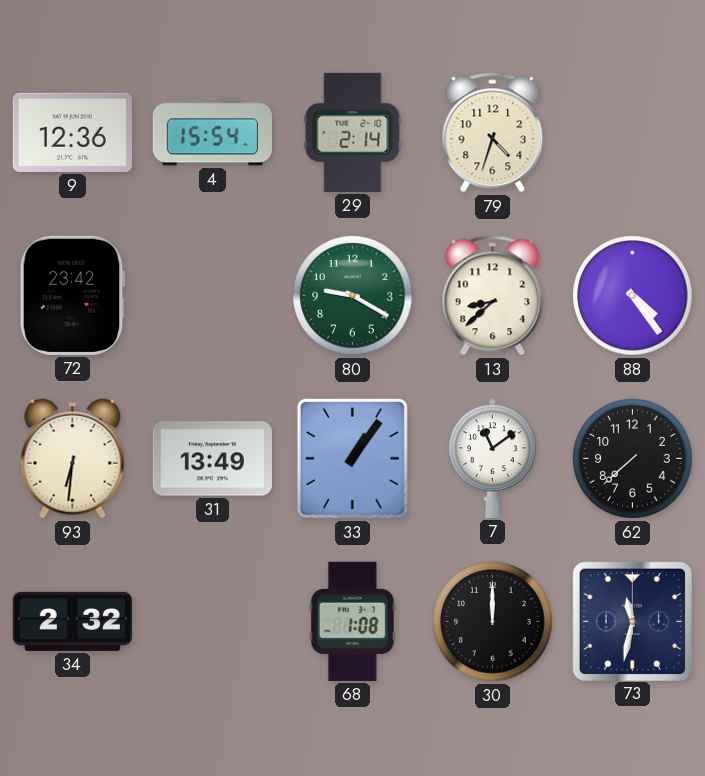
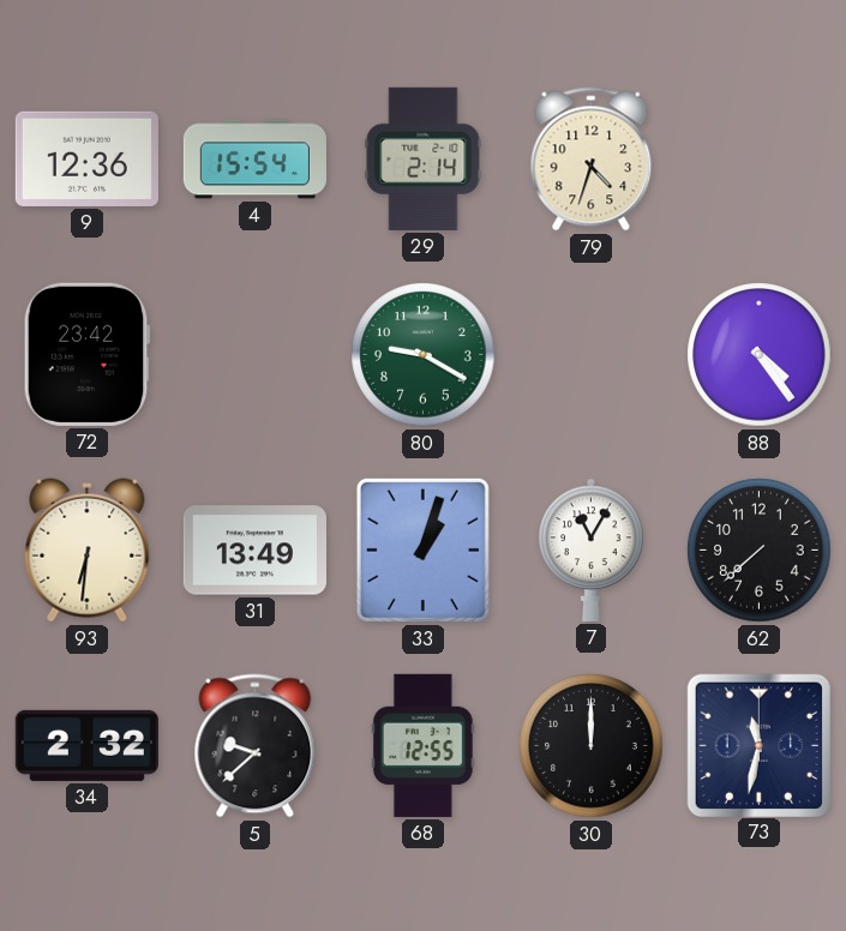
13: 8:38 -> none (493, 296)
33: 1:06 -> 1:03 (422, 549)
7: 11:09 -> 11:05 (592, 549)
5: none -> 9:38 (256, 746)
68: 1:08 -> 12:55 (422, 745)
